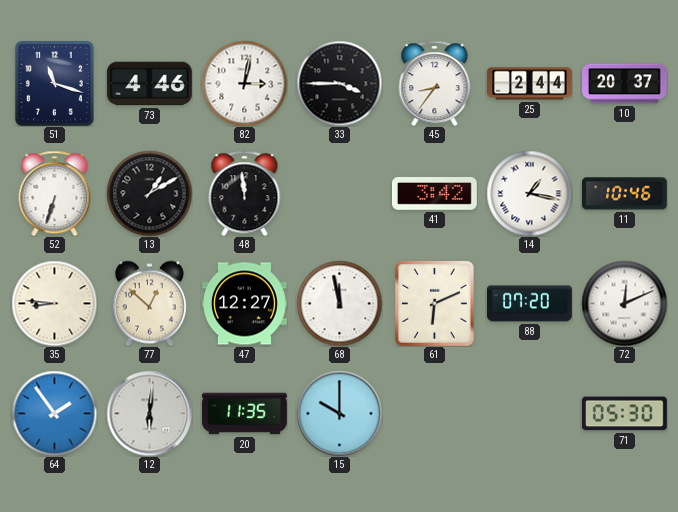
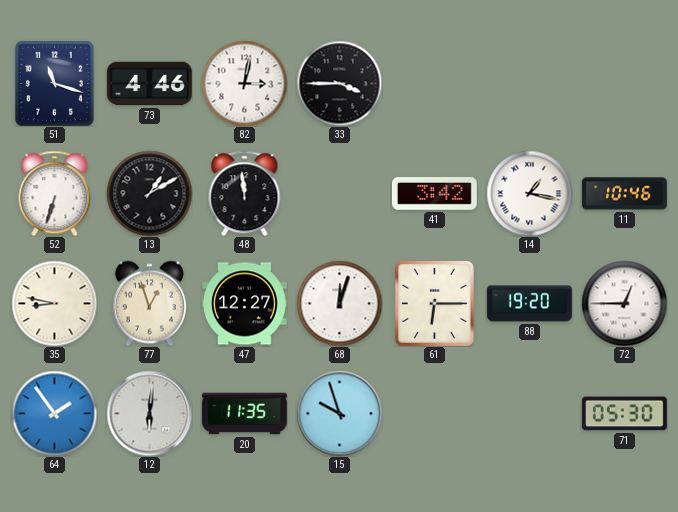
45: 8:36 -> none (435, 83)
25: 2:44 -> none (530, 84)
10: 20:37 -> none (625, 84)
35: 8:46 -> 8:47 (54, 303)
77: 12:52 -> 12:57 (149, 303)
68: 11:58 -> 12:03 (339, 303)
61: 6:11 -> 6:15 (434, 303)
88: 07:20 -> 19:20 (530, 304)
72: 12:11 -> 12:45 (624, 303)
15: 10:00 -> 9:57 (339, 413)
